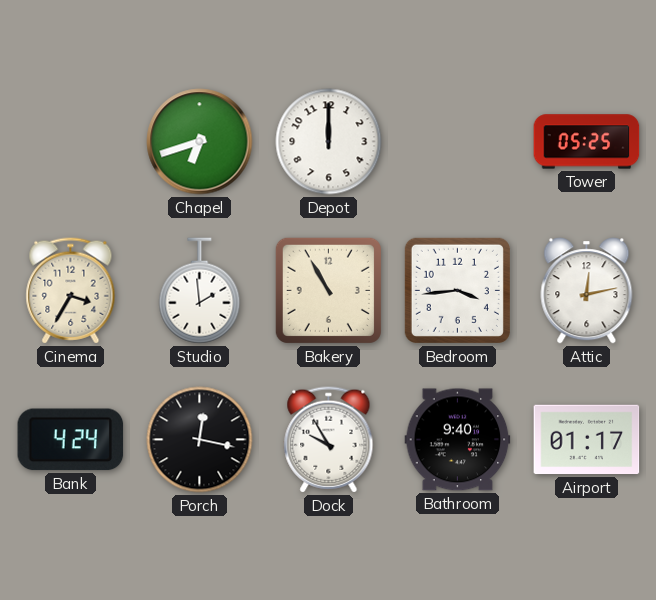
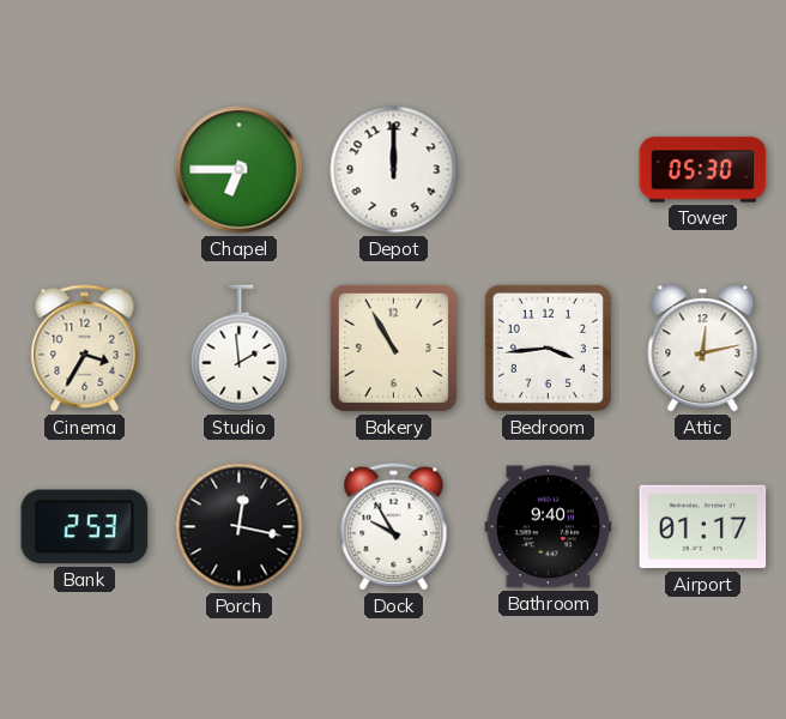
Chapel: 6:42 -> 6:45 (240, 170)
Tower: 05:25 -> 05:30 (703, 170)
Bank: 4:24 -> 2:53 (85, 527)
